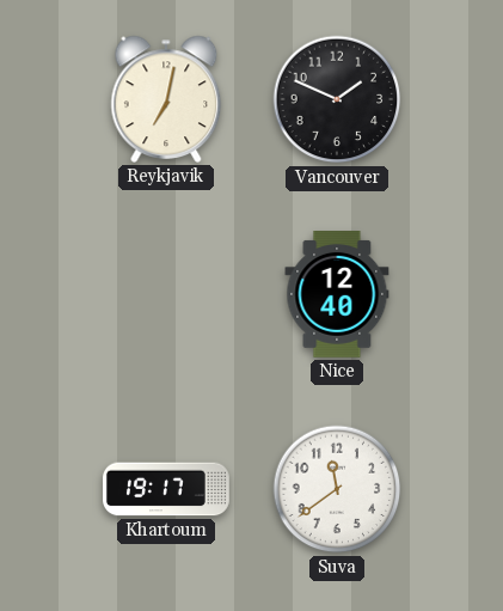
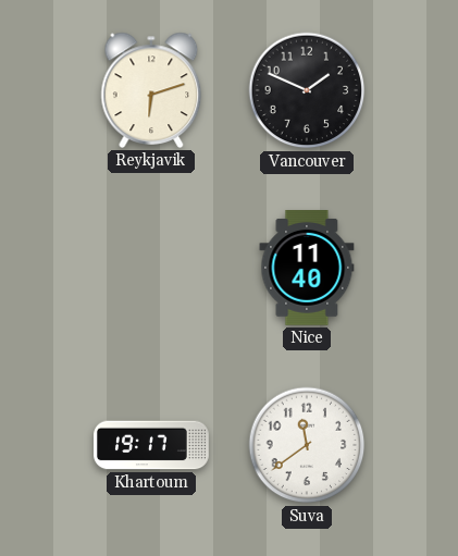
Reykjavik: 7:02 -> 6:12 (151, 90)
Nice: 12:40 -> 11:40 (307, 269)
